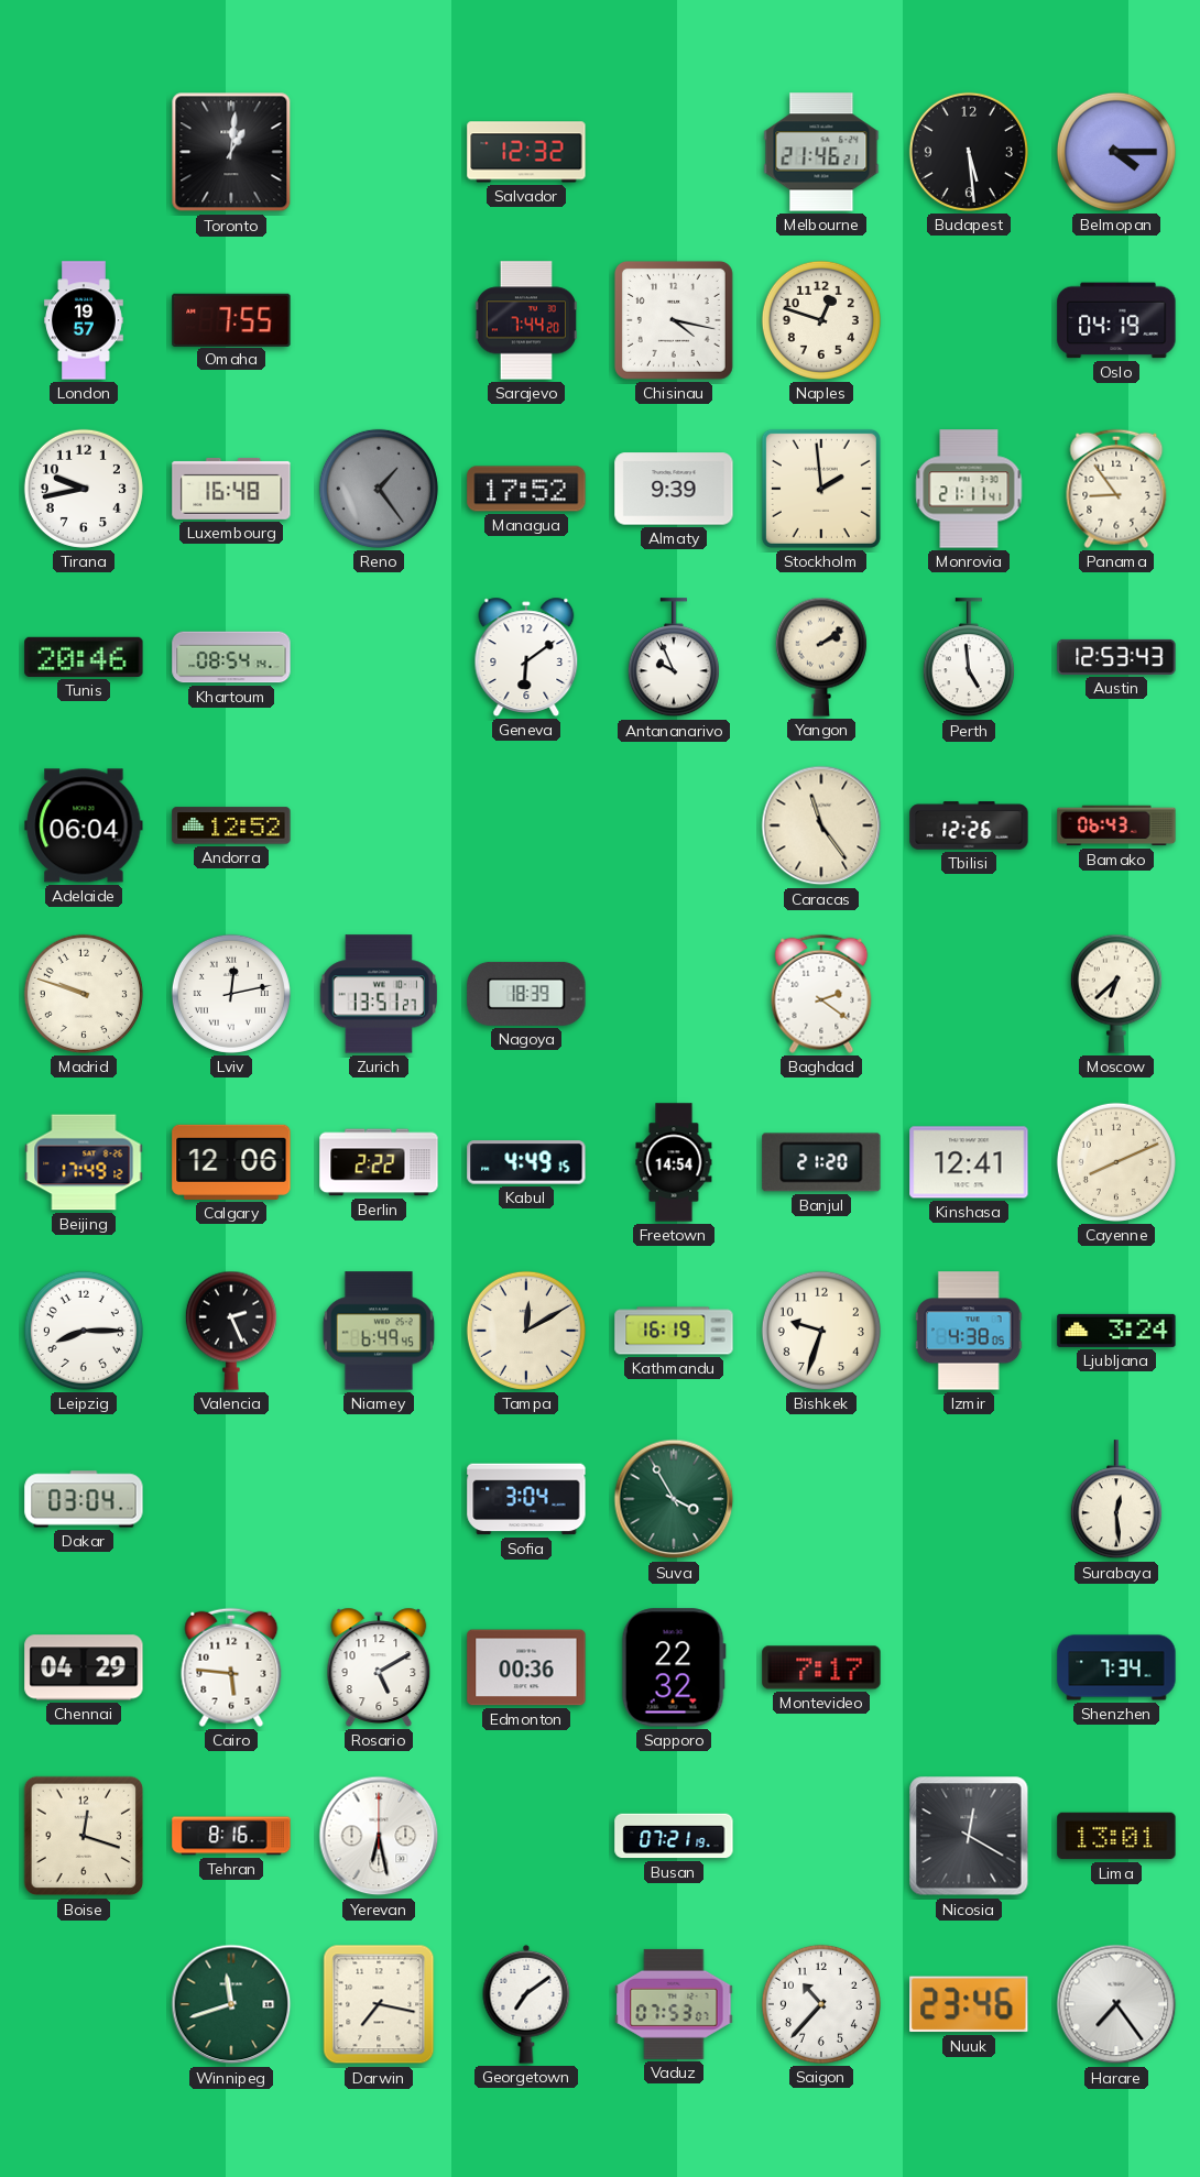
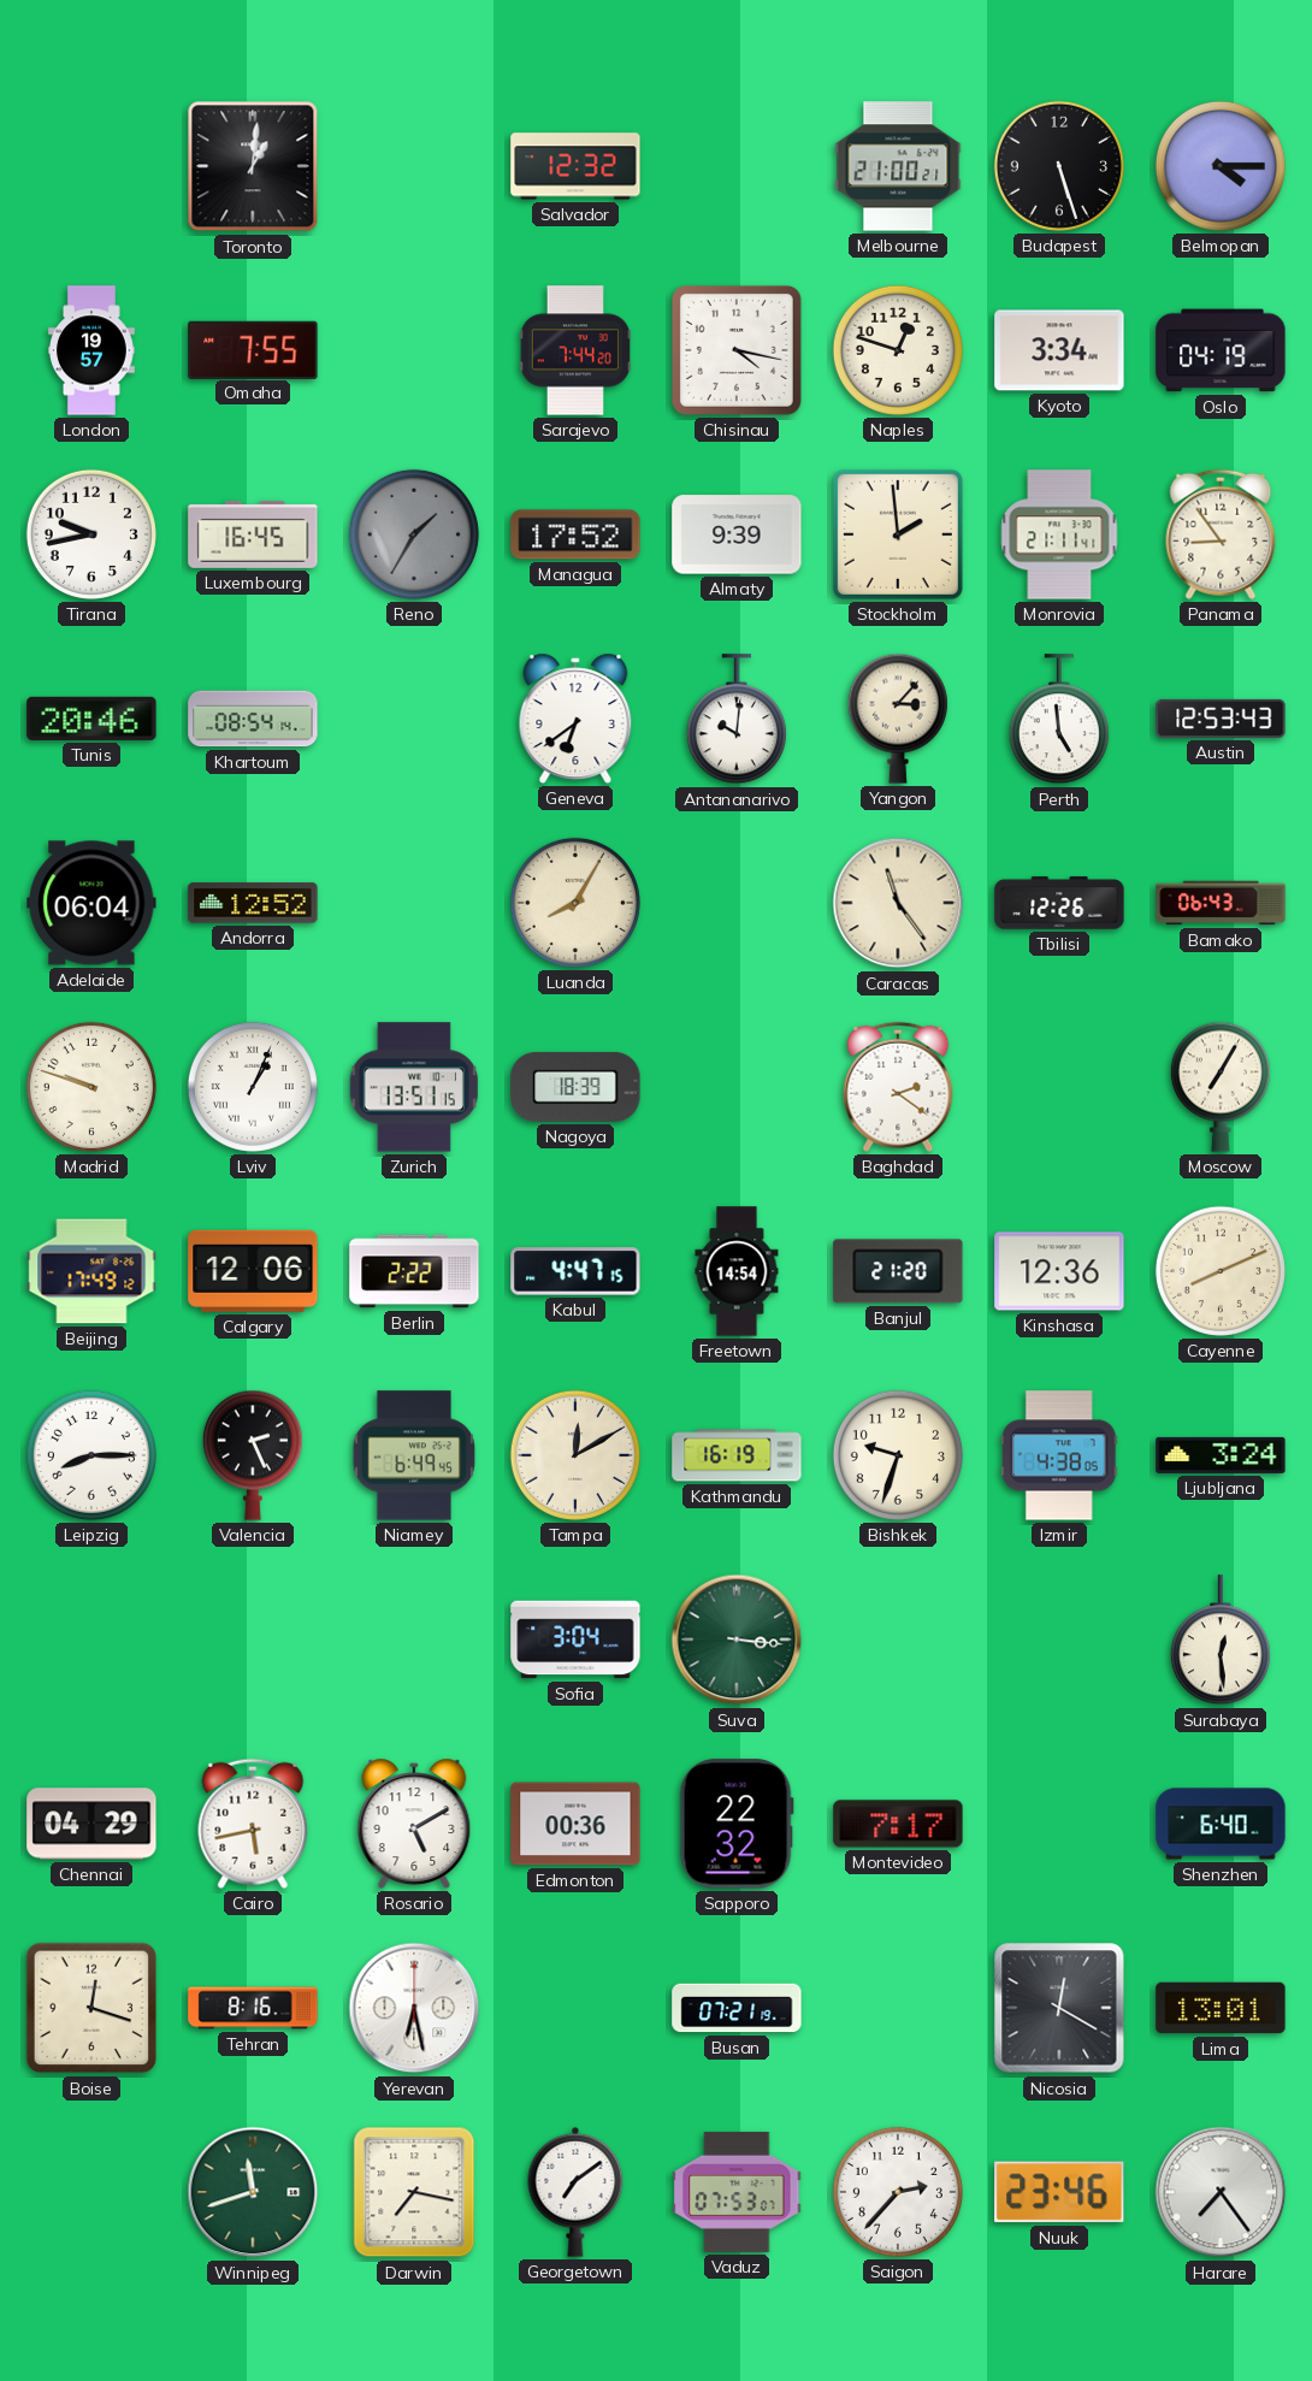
Melbourne: 21:46 -> 21:00 (898, 166)
Budapest: 5:29 -> 5:27 (1059, 166)
Kyoto: none -> 3:34 (1059, 350)
Luxembourg: 16:48 -> 16:45 (253, 534)
Reno: 1:24 -> 1:35 (414, 534)
Geneva: 6:09 -> 6:39 (575, 719)
Antananarivo: 9:56 -> 10:01 (737, 720)
Yangon: 2:09 -> 3:07 (898, 719)
Luanda: none -> 8:05 (575, 903)
Lviv: 12:13 -> 1:04 (253, 1087)
Zurich: 13:51:27 -> 13:51:15 (414, 1087)
Moscow: 6:38 -> 7:05 (1221, 1087)
Kabul: 4:49 -> 4:47 (575, 1271)
Kinshasa: 12:41 -> 12:36 (1059, 1271)
Dakar: 03:04 -> none (84, 1499)
Suva: 3:55 -> 3:16 (737, 1639)
Cairo: 5:46 -> 5:43 (253, 1824)
Shenzhen: 7:34 -> 6:40 (1221, 1824)
Saigon: 10:37 -> 2:37 (898, 2192)
